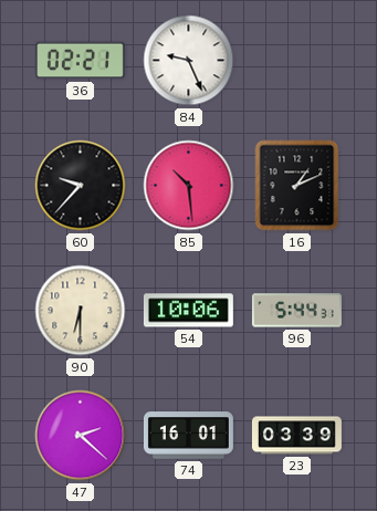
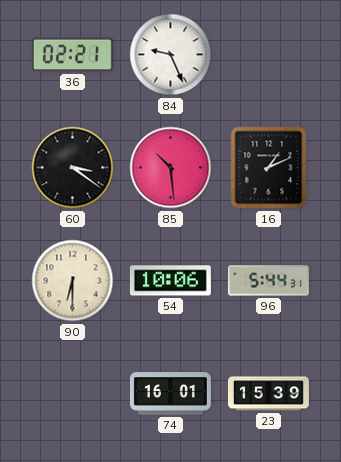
60: 9:37 -> 3:21 (73, 168)
47: 2:22 -> none (81, 436)
23: 03:39 -> 15:39 (268, 394)
